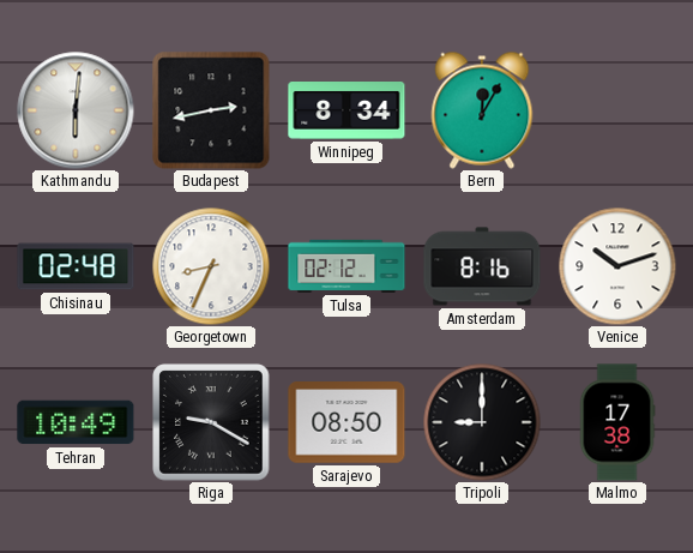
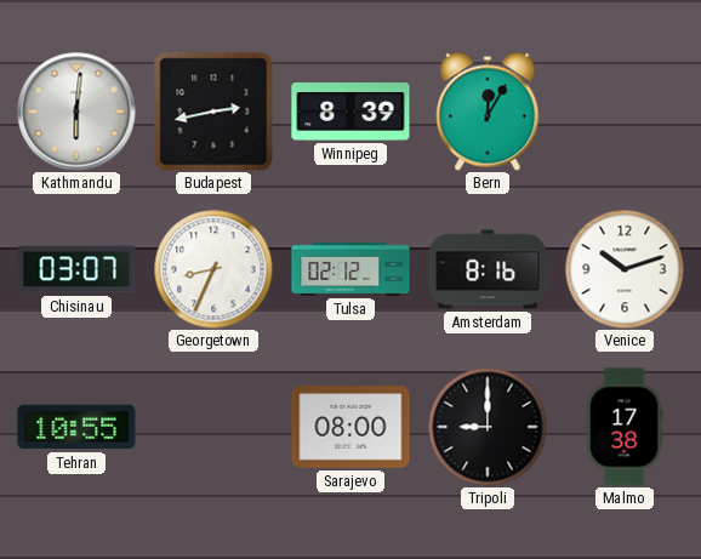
Winnipeg: 8:34 -> 8:39 (350, 113)
Chisinau: 02:48 -> 03:07 (76, 269)
Tehran: 10:49 -> 10:55 (76, 427)
Riga: 9:20 -> none (211, 422)
Sarajevo: 08:50 -> 08:00 (350, 427)
